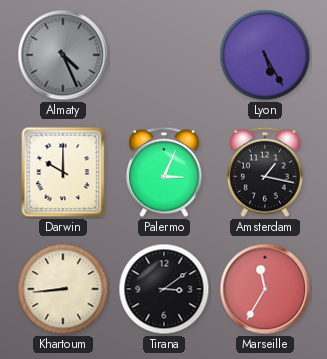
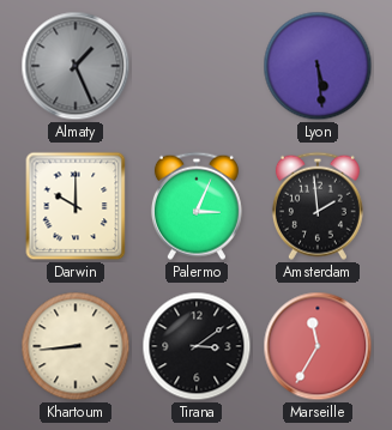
Almaty: 4:26 -> 1:26 (76, 66)
Lyon: 5:25 -> 5:29 (318, 66)
Amsterdam: 1:17 -> 1:59 (318, 206)
